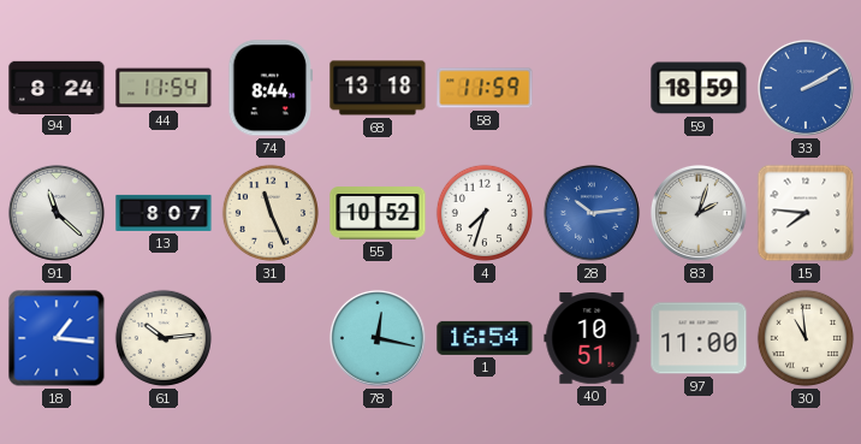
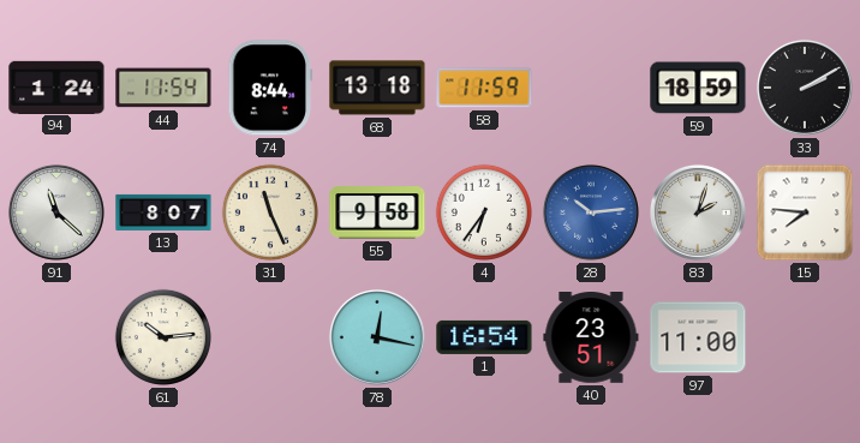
94: 8:24 -> 1:24 (56, 86)
33 dial: blue -> black (805, 88)
55: 10:52 -> 9:58 (377, 212)
4: 7:33 -> 6:36 (484, 212)
18: 1:16 -> none (57, 338)
40: 10:51 -> 23:51 (591, 337)
30: 10:59 -> none (806, 338)
